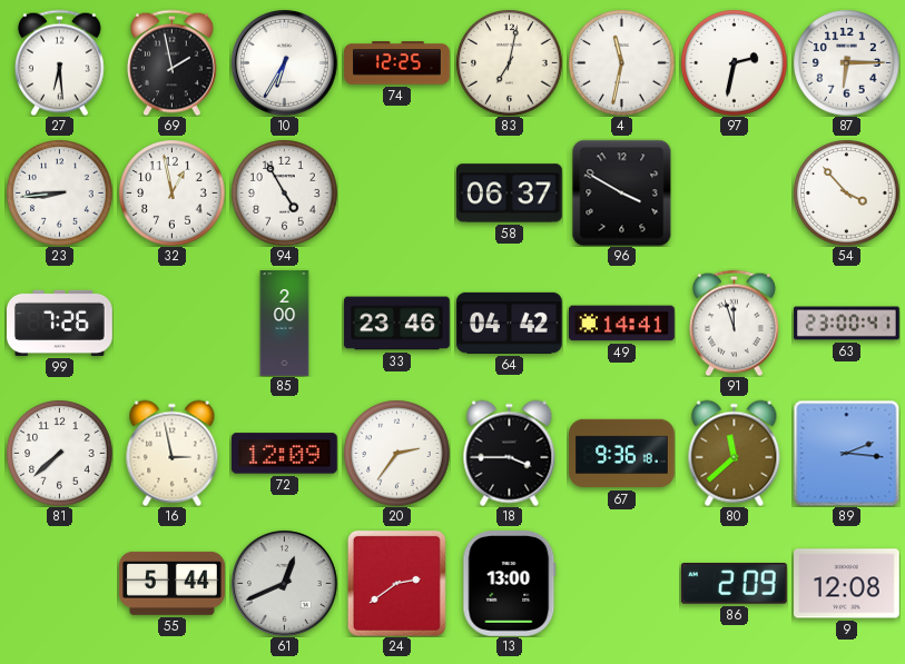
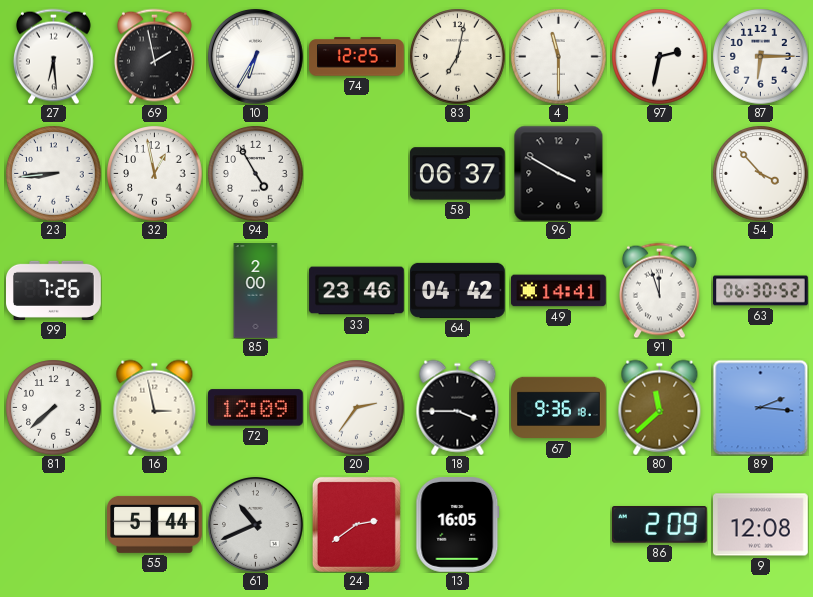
4: 11:32 -> 11:30 (558, 56)
63: 23:00 -> 06:30 (761, 291)
61: 12:41 -> 10:41 (255, 524)
13: 13:00 -> 16:05 (458, 525)
